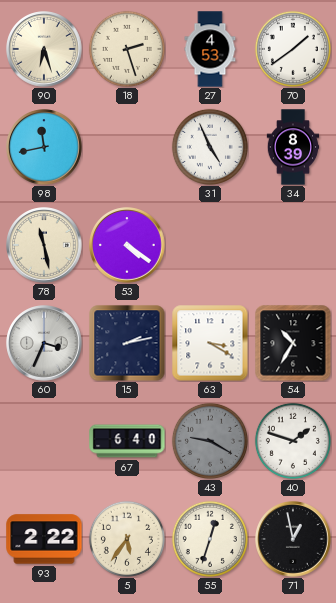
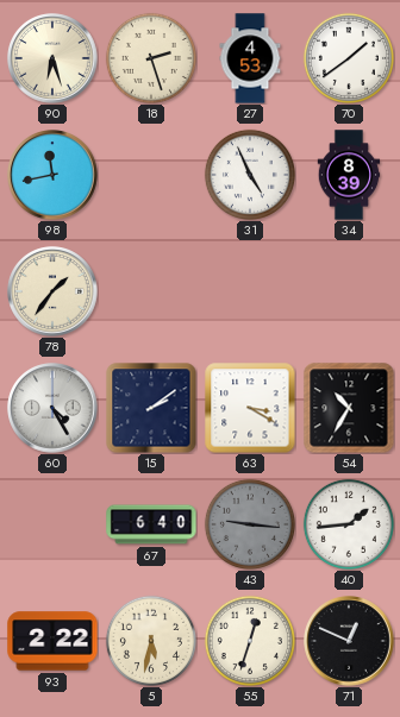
78: 11:28 -> 1:36 (52, 291)
53: 4:21 -> none (127, 245)
60: 3:34 -> 4:25 (52, 408)
15: 2:13 -> 2:09 (151, 408)
43: 9:20 -> 9:16 (250, 524)
40: 1:48 -> 1:44 (349, 524)
5: 5:36 -> 5:32 (151, 641)
71: 12:58 -> 12:49 (349, 641)
